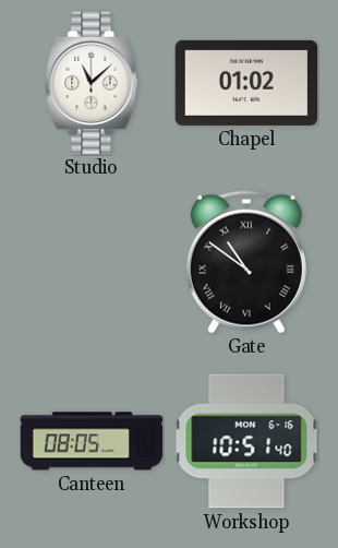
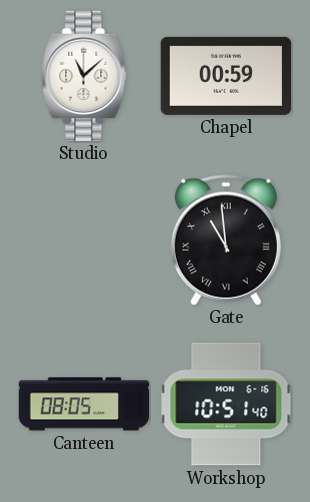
Chapel: 01:02 -> 00:59 (226, 76)
Gate: 10:51 -> 10:59 (226, 240)
